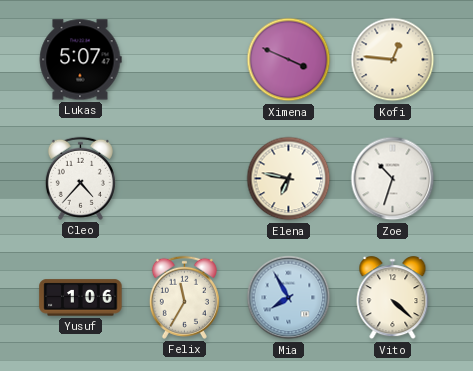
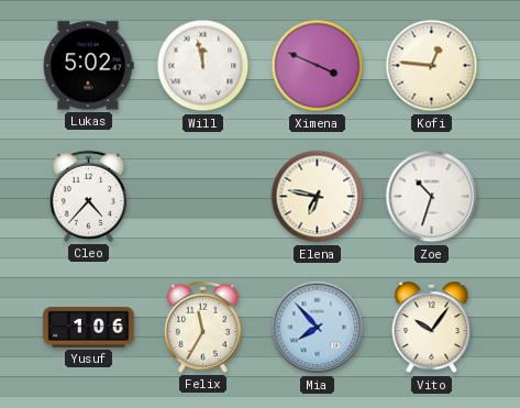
Lukas: 5:07 -> 5:02 (88, 66)
Will: none -> 11:58 (203, 66)
Mia: 7:55 -> 7:53 (318, 328)
Vito: 4:22 -> 10:06 (432, 328)
